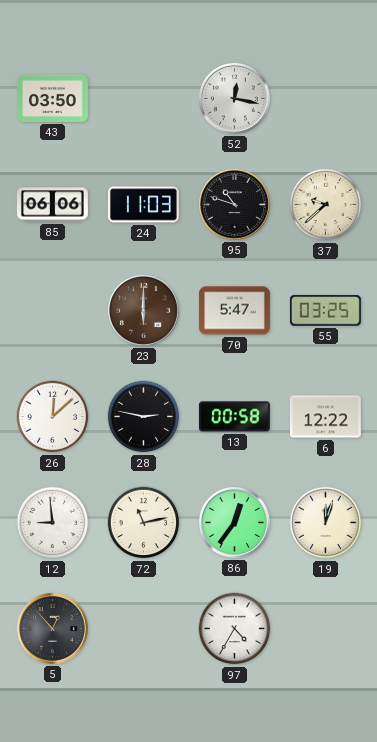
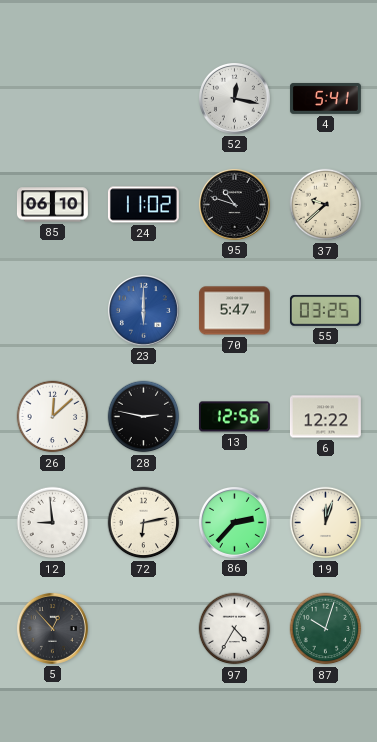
43: 03:50 -> none (52, 98)
4: none -> 5:41 (325, 98)
85: 06:06 -> 06:10 (52, 205)
24: 11:03 -> 11:02 (143, 205)
23 dial: brown -> blue (143, 310)
13: 00:58 -> 12:56 (234, 417)
72: 11:13 -> 6:13 (144, 523)
86: 12:36 -> 2:37 (234, 522)
87: none -> 10:03 (326, 629)
